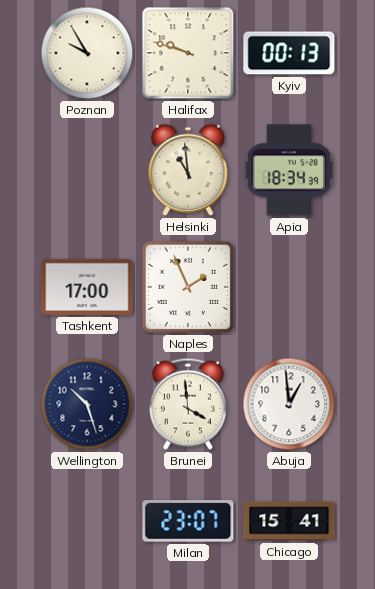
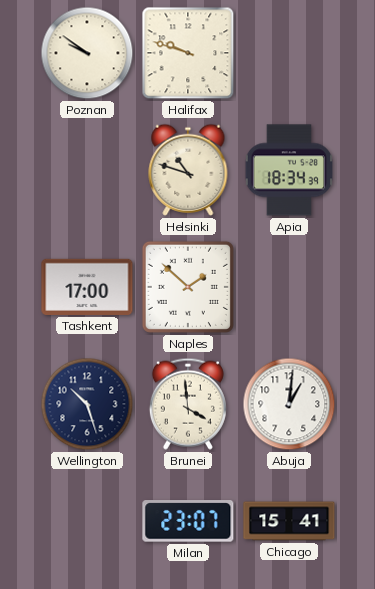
Poznan: 9:55 -> 9:51 (87, 53)
Kyiv: 00:13 -> none (289, 53)
Helsinki: 10:59 -> 10:48 (188, 170)
Naples: 1:56 -> 1:52 (188, 287)
Abuja: 12:59 -> 1:01 (289, 404)
